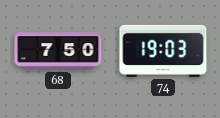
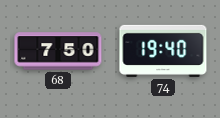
74: 19:03 -> 19:40 (163, 51)
